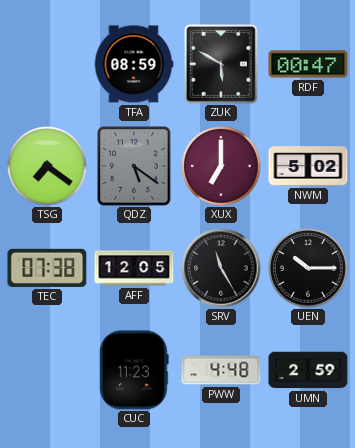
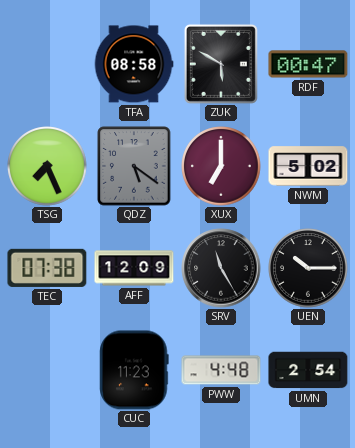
TFA: 08:59 -> 08:58 (134, 64)
TSG: 7:21 -> 7:26 (47, 166)
AFF: 12:05 -> 12:09 (134, 268)
UMN: 2:59 -> 2:54 (308, 370)
